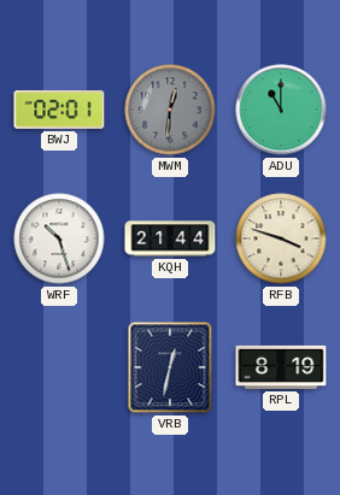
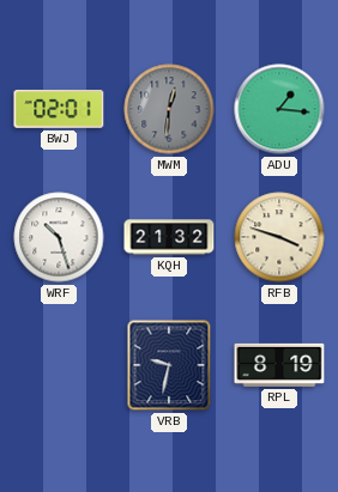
ADU: 11:00 -> 1:16 (279, 109)
KQH: 21:44 -> 21:32 (169, 237)
VRB: 12:32 -> 9:32 (169, 365)
